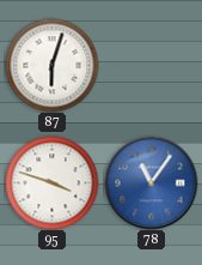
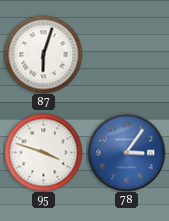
78: 11:06 -> 3:06 (126, 152)
